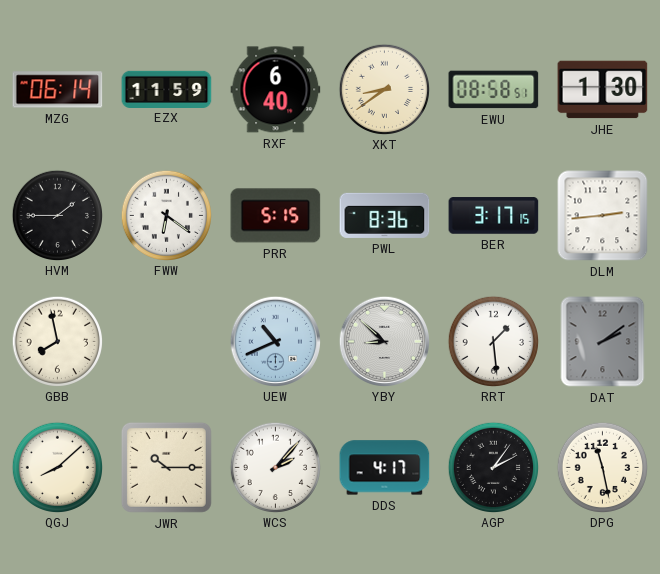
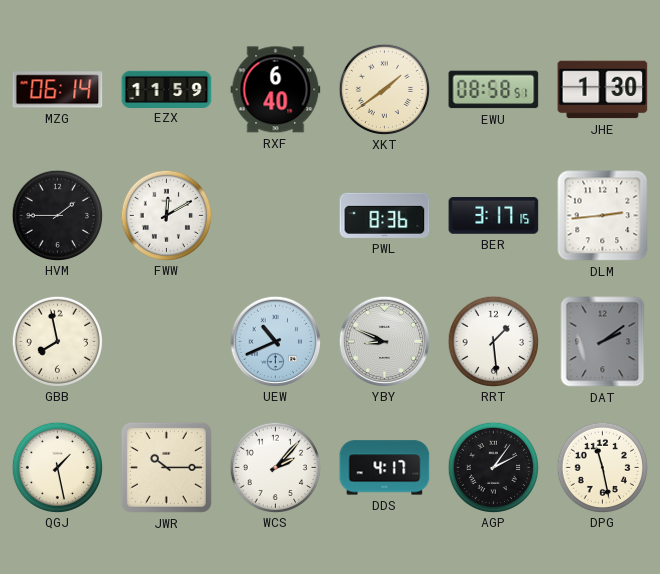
XKT: 8:39 -> 1:39 (384, 89)
FWW: 6:21 -> 12:10 (166, 215)
PRR: 5:15 -> none (276, 216)
YBY: 8:52 -> 8:49 (384, 341)
QGJ: 8:08 -> 1:28 (57, 467)
